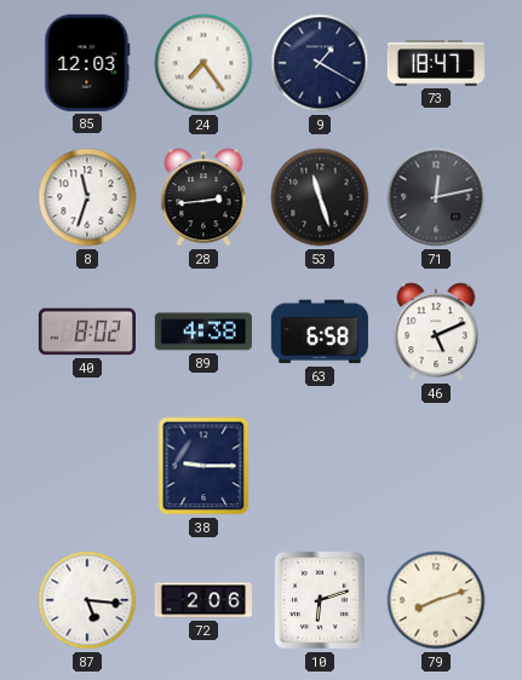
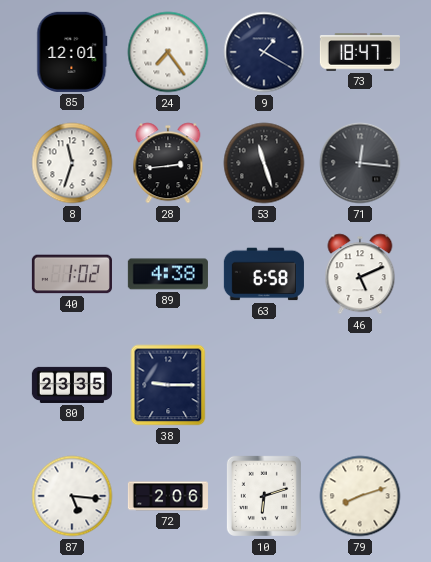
85: 12:03 -> 12:01 (72, 52)
71: 12:13 -> 12:16 (360, 163)
40: 8:02 -> 1:02 (72, 274)
80: none -> 23:35 (72, 385)
